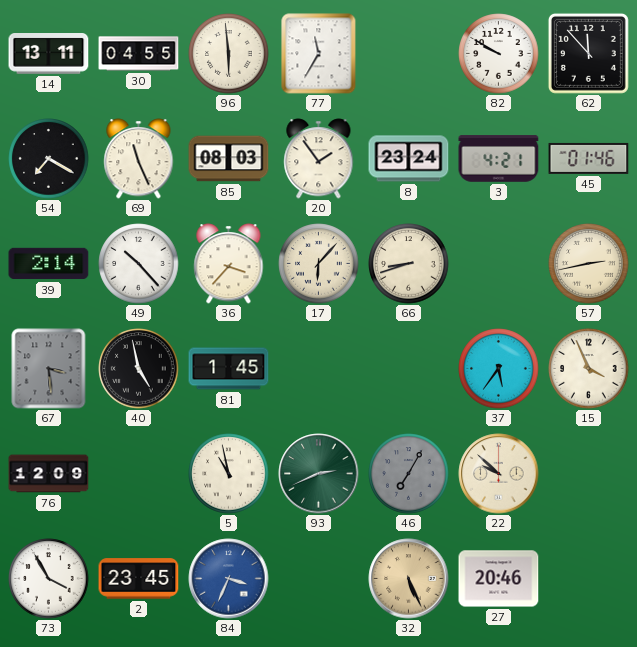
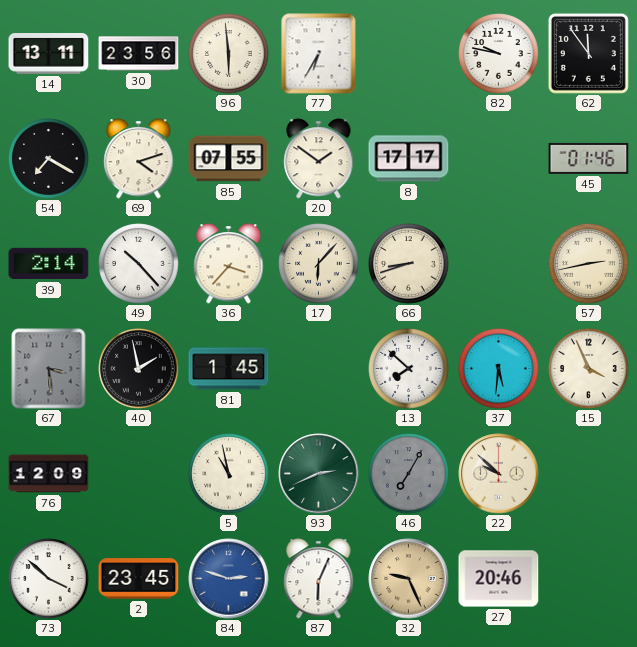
30: 04:55 -> 23:56 (139, 54)
77: 11:35 -> 6:35 (319, 54)
82: 9:50 -> 9:47 (499, 54)
62: 11:53 -> 11:54 (588, 53)
69: 11:26 -> 4:12 (139, 159)
85: 08:03 -> 07:55 (229, 159)
20: 1:54 -> 1:51 (319, 159)
8: 23:24 -> 17:17 (409, 159)
3: 4:21 -> none (499, 159)
40: 4:58 -> 1:58 (139, 369)
13: none -> 7:52 (409, 369)
37: 5:36 -> 5:31 (499, 369)
73: 3:55 -> 3:52 (49, 579)
84: 3:34 -> 2:48 (229, 579)
87: none -> 6:04 (319, 579)
32: 5:26 -> 9:26 (409, 579)
